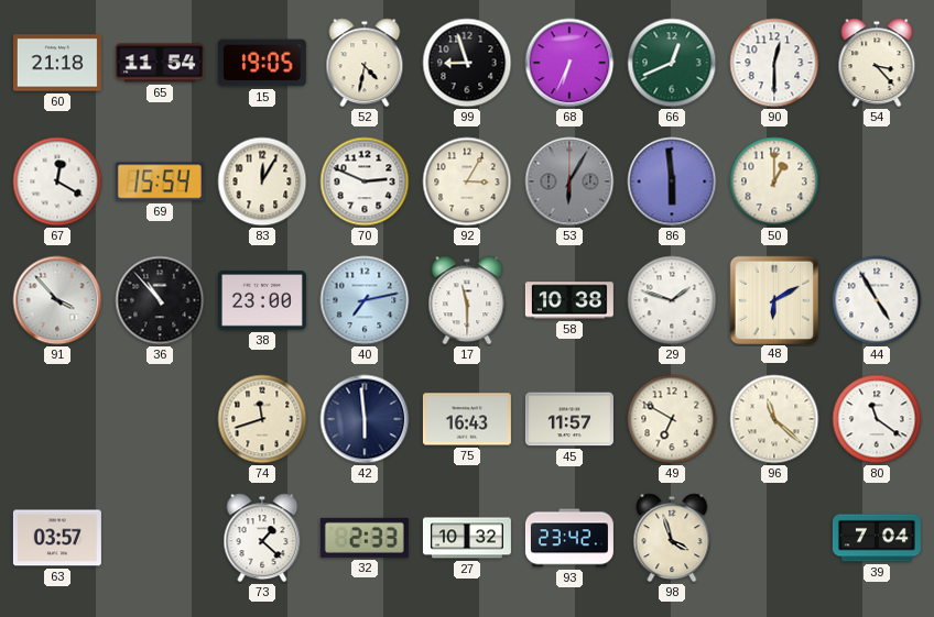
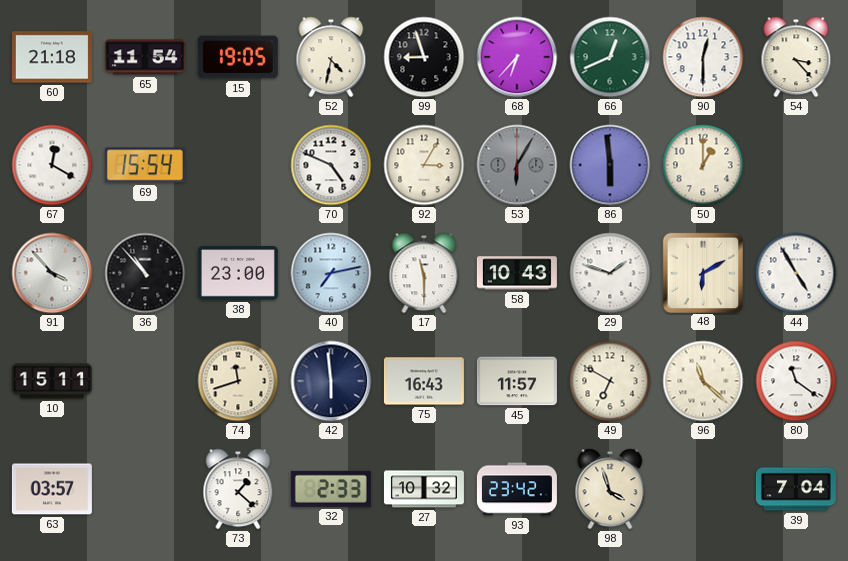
68: 6:34 -> 6:37 (517, 57)
83: 12:05 -> none (262, 181)
70: 2:49 -> 4:49 (331, 165)
58: 10:38 -> 10:43 (517, 273)
10: none -> 15:11 (52, 381)
